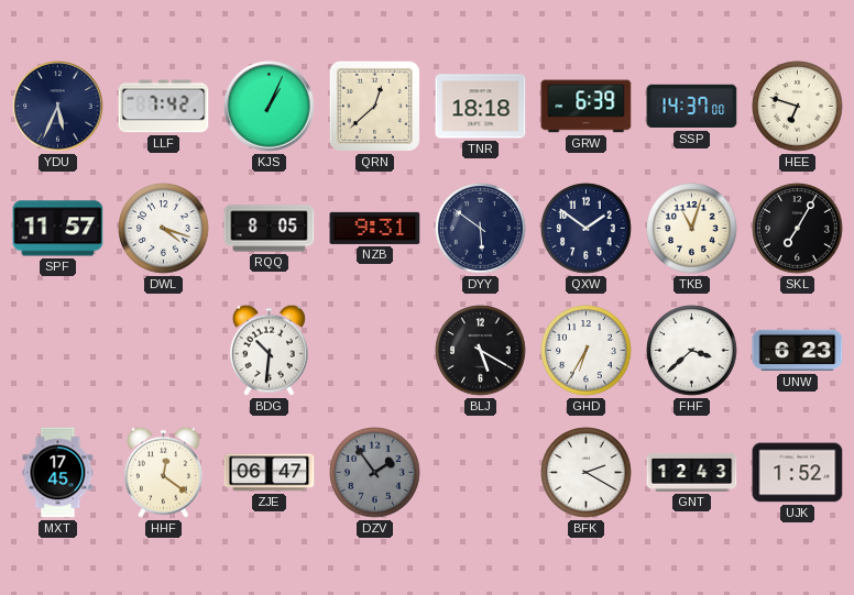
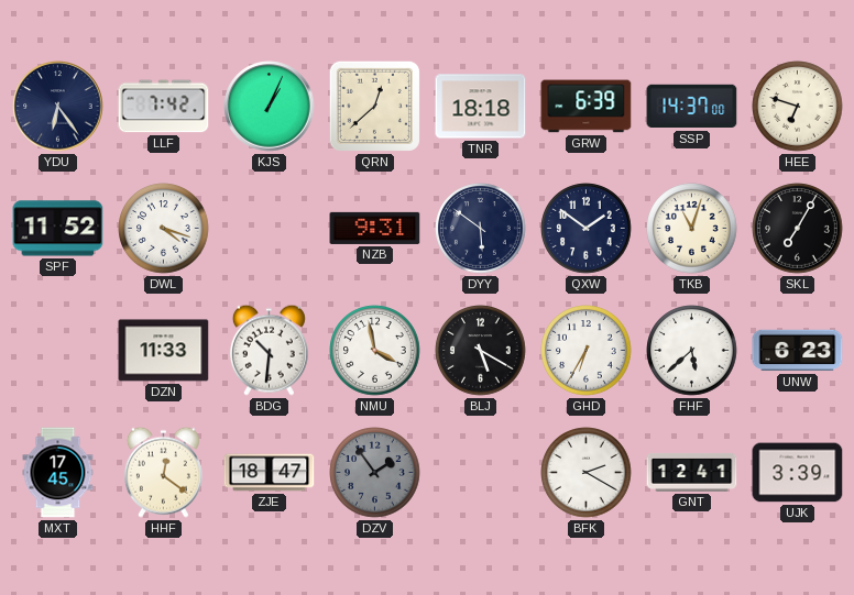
YDU: 5:34 -> 6:24 (58, 107)
SPF: 11:57 -> 11:52 (58, 229)
RQQ: 8:05 -> none (270, 229)
DZN: none -> 11:33 (164, 351)
NMU: none -> 3:58 (375, 351)
FHF: 3:38 -> 5:38 (692, 351)
ZJE: 06:47 -> 18:47 (270, 473)
GNT: 12:43 -> 12:41 (692, 472)
UJK: 1:52 -> 3:39 (798, 473)
